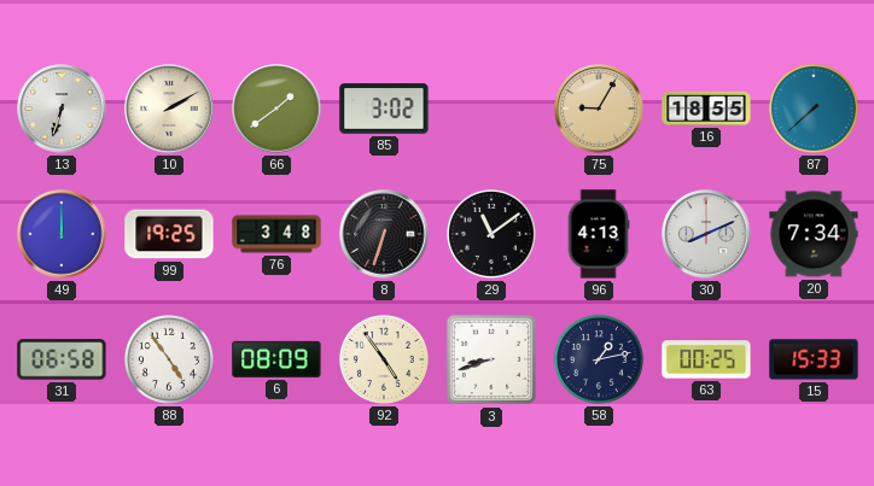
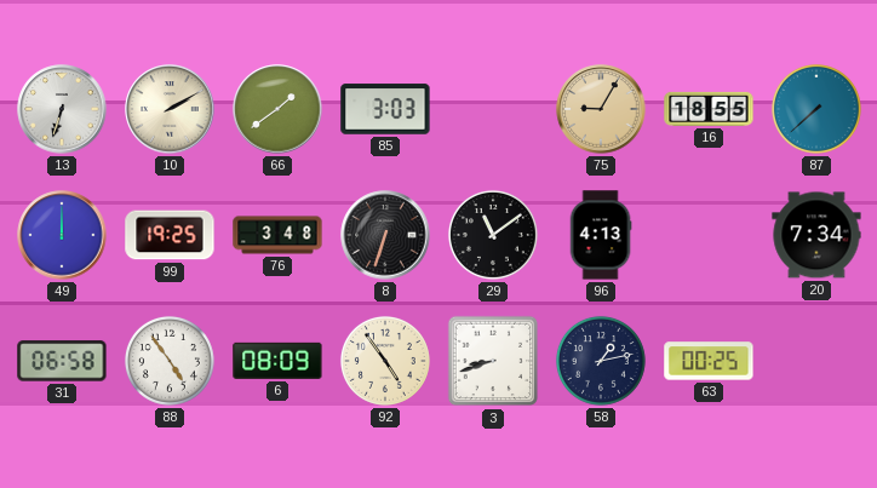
85: 3:02 -> 3:03 (385, 109)
30: 8:11 -> none (706, 234)
15: 15:33 -> none (814, 359)
